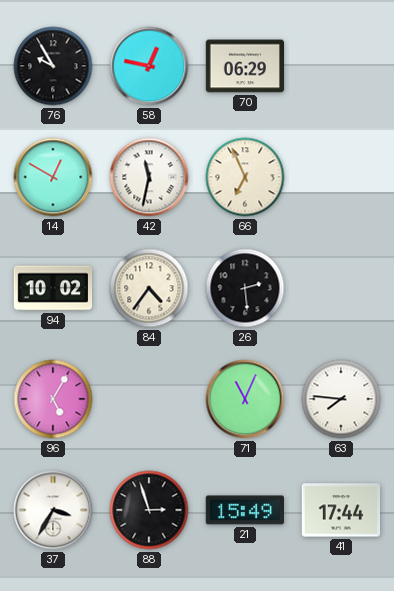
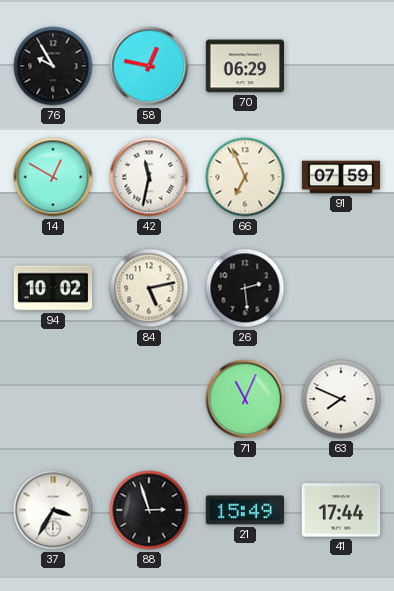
91: none -> 07:59 (341, 177)
84: 4:36 -> 5:13 (149, 288)
96: 5:05 -> none (53, 399)
63: 7:46 -> 7:49 (341, 399)
